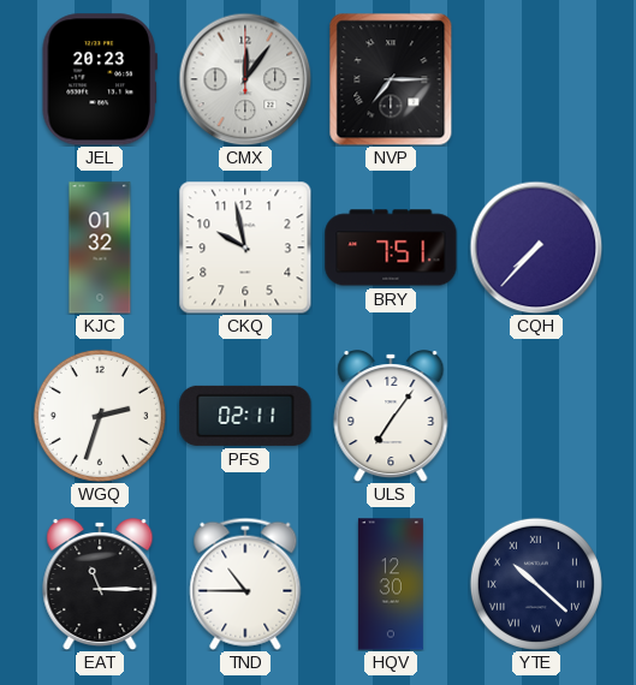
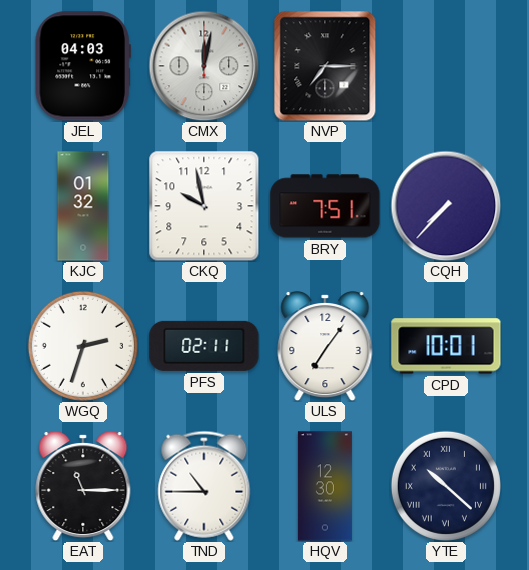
JEL: 20:23 -> 04:03 (83, 66)
CMX: 12:06 -> 12:02 (204, 66)
CPD: none -> 10:01 (446, 346)
